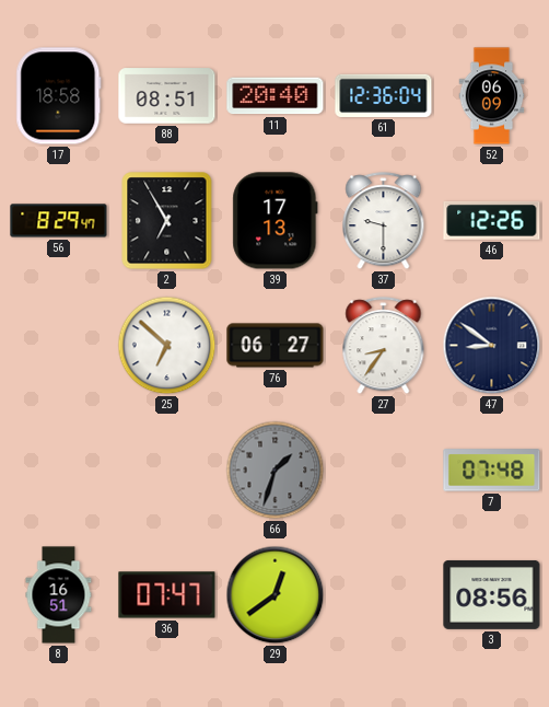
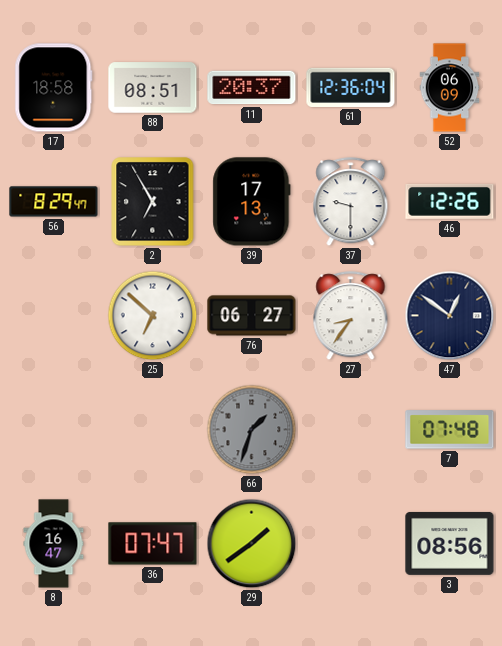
11: 20:40 -> 20:37 (252, 88)
47: 8:51 -> 12:51 (450, 316)
8: 16:51 -> 16:47 (54, 544)
29: 12:39 -> 1:39 (252, 544)
